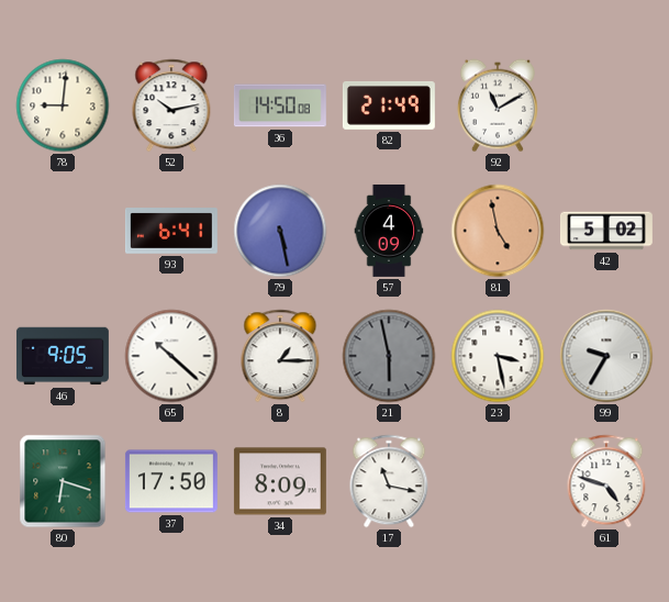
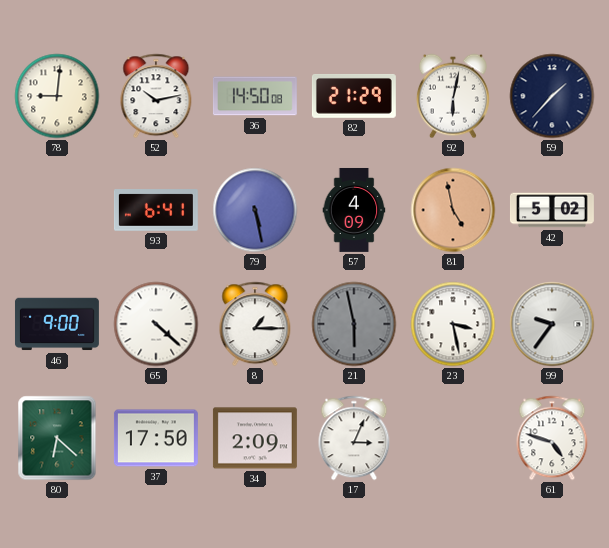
82: 21:49 -> 21:29 (354, 96)
92: 11:10 -> 6:02 (453, 96)
59: none -> 1:37 (552, 96)
46: 9:05 -> 9:00 (57, 324)
65: 10:22 -> 4:22 (156, 324)
99: 9:35 -> 9:36 (552, 324)
80: 6:18 -> 6:22 (57, 438)
34: 8:09 -> 2:09 (255, 438)
17: 11:17 -> 3:04 (354, 438)
